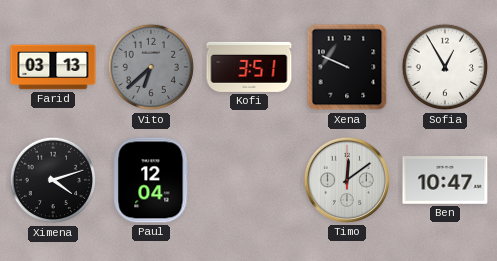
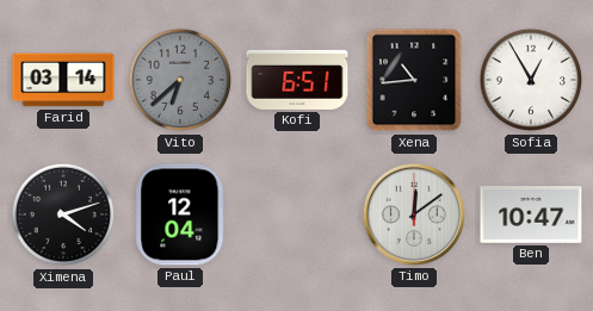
Farid: 03:13 -> 03:14 (63, 80)
Kofi: 3:51 -> 6:51 (297, 80)
Xena: 9:49 -> 10:44 (414, 80)
